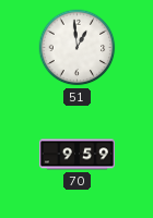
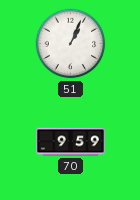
51: 12:59 -> 1:04 (71, 44)
